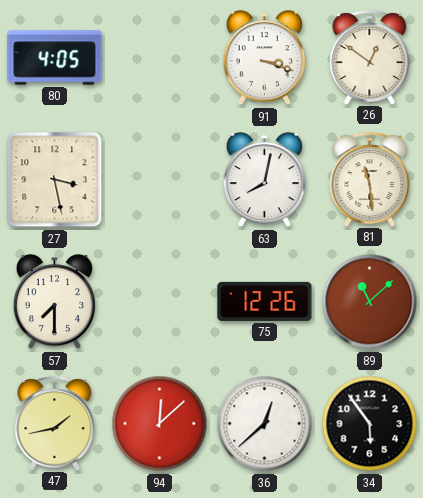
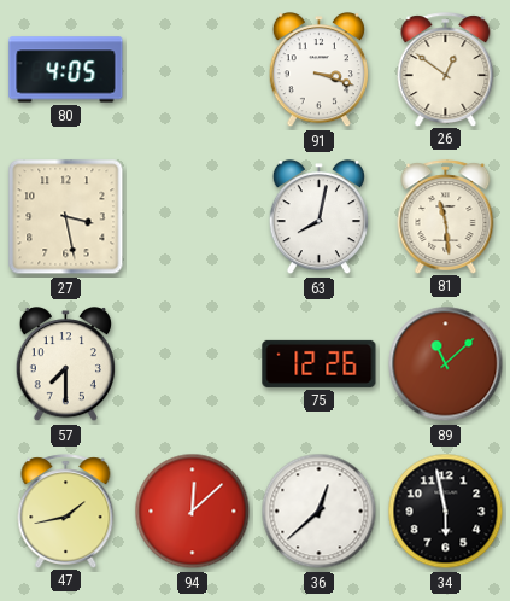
34: 5:54 -> 5:58 (446, 512)
